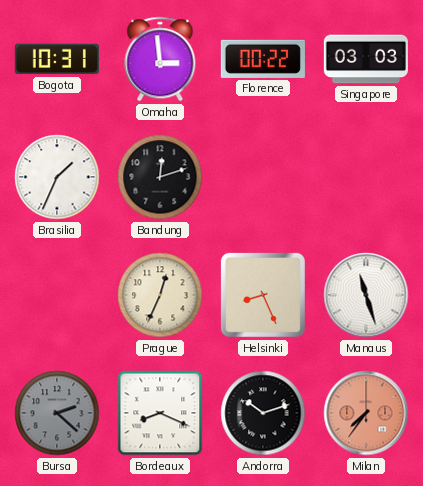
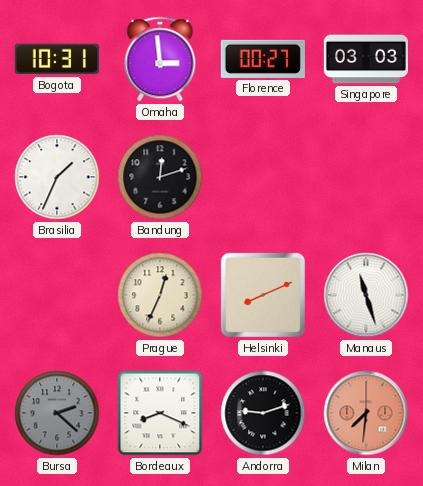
Florence: 00:22 -> 00:27 (263, 59)
Helsinki: 8:26 -> 8:11 (263, 295)
Andorra: 10:12 -> 9:12 (263, 413)
Milan: 7:36 -> 7:31 (366, 413)
